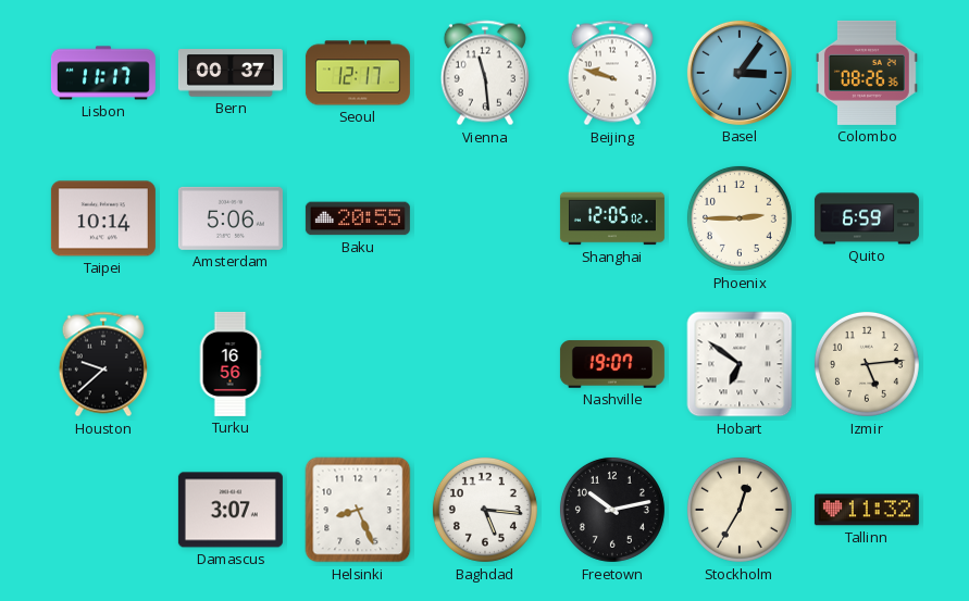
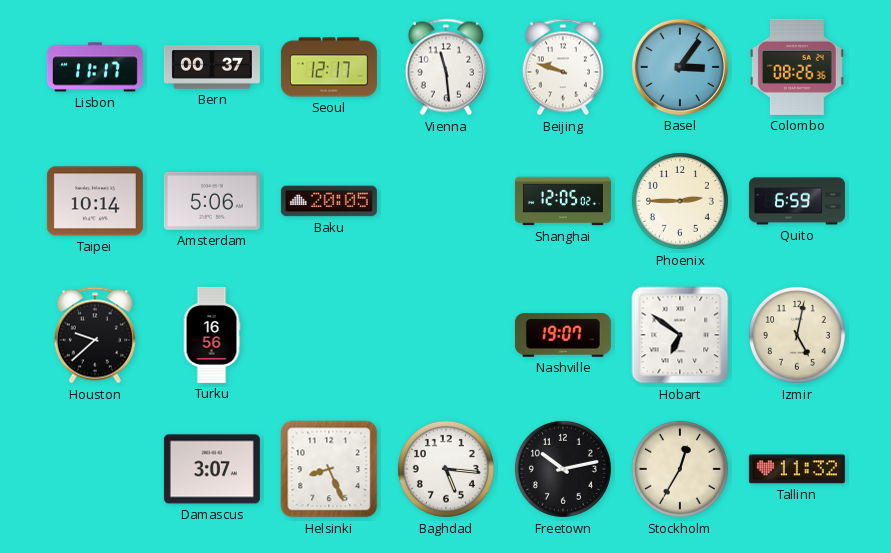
Baku: 20:55 -> 20:05 (329, 201)
Izmir: 5:14 -> 5:02 (797, 335)
